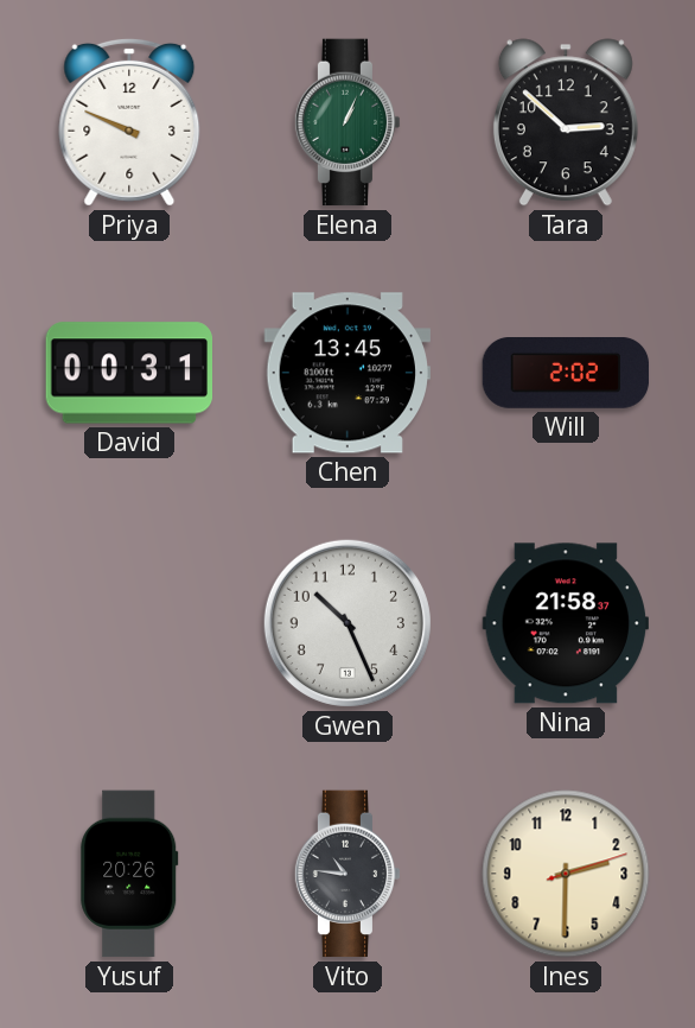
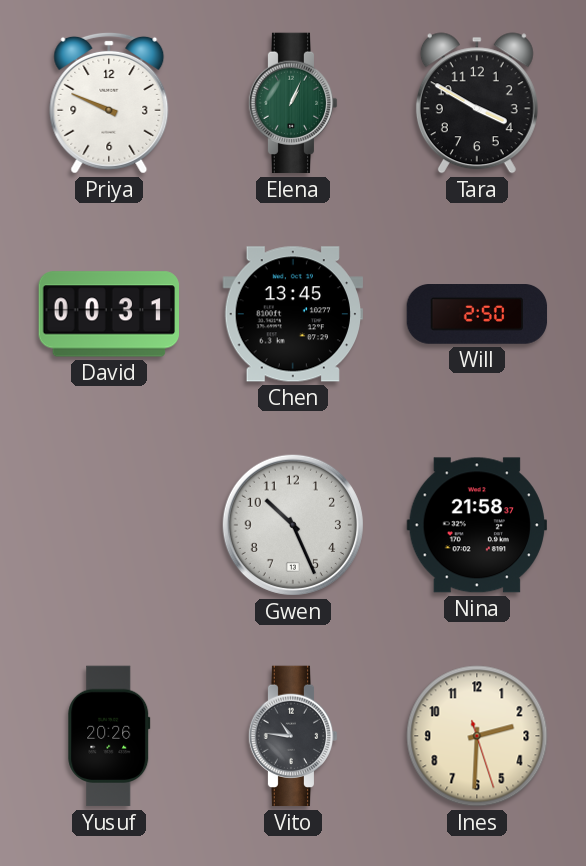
Tara: 2:52 -> 3:50 (477, 103)
Will: 2:02 -> 2:50 (477, 315)
Ines: 2:30:12 -> 2:30:27 (477, 736)
